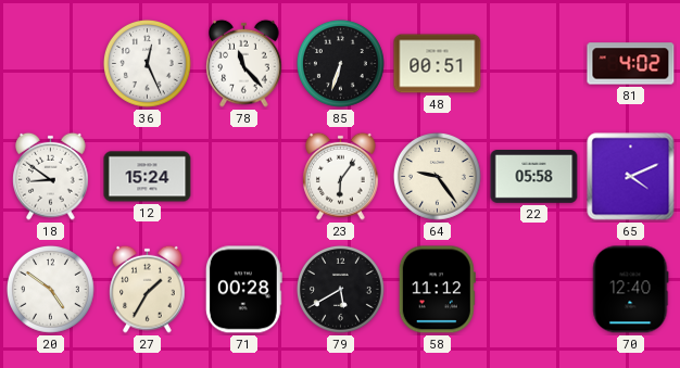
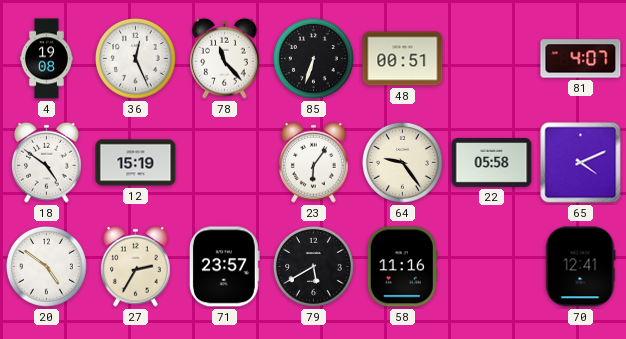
4: none -> 19:08 (46, 59)
81: 4:02 -> 4:07 (581, 59)
18: 8:51 -> 4:51 (47, 162)
12: 15:24 -> 15:19 (136, 163)
27: 1:35 -> 2:35 (136, 266)
71: 00:28 -> 23:57 (224, 267)
58: 11:12 -> 11:16 (402, 267)
70: 12:40 -> 12:41 (581, 267)
